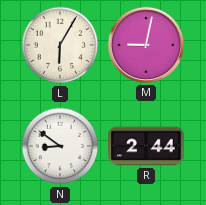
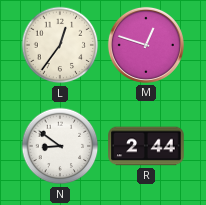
L: 6:05 -> 12:36 (60, 45)
M: 9:02 -> 12:48 (146, 45)
